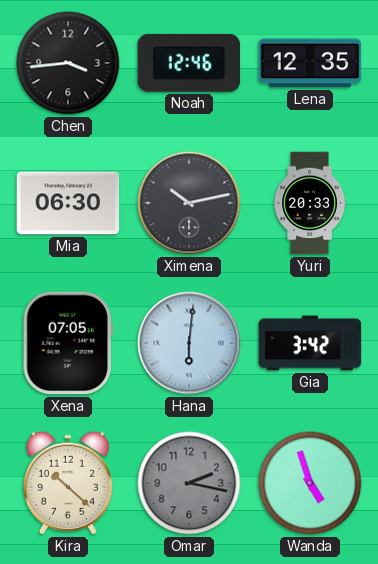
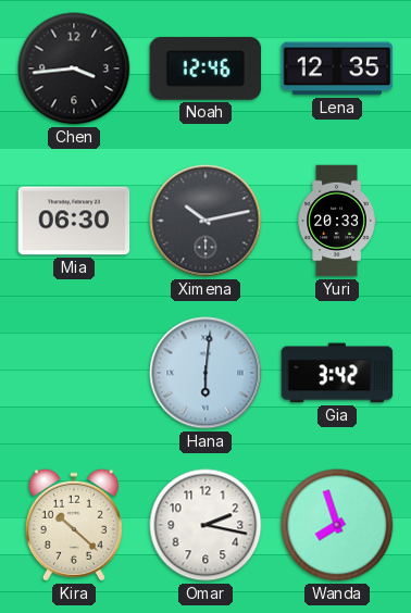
Xena: 07:05 -> none (68, 343)
Omar dial: grey -> white (205, 525)
Wanda: 4:57 -> 7:57 (337, 525)
